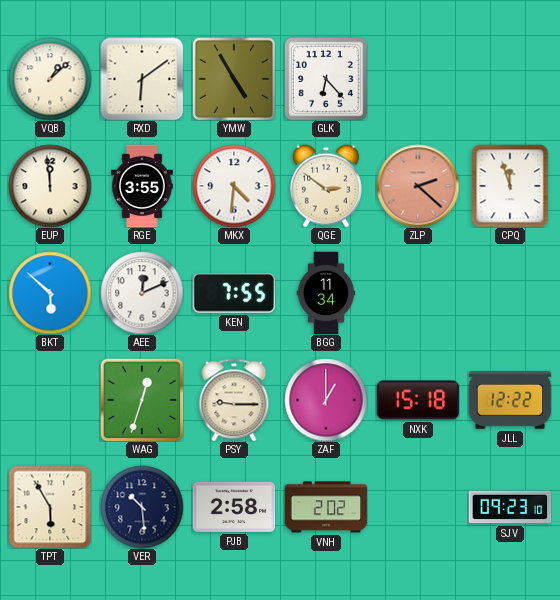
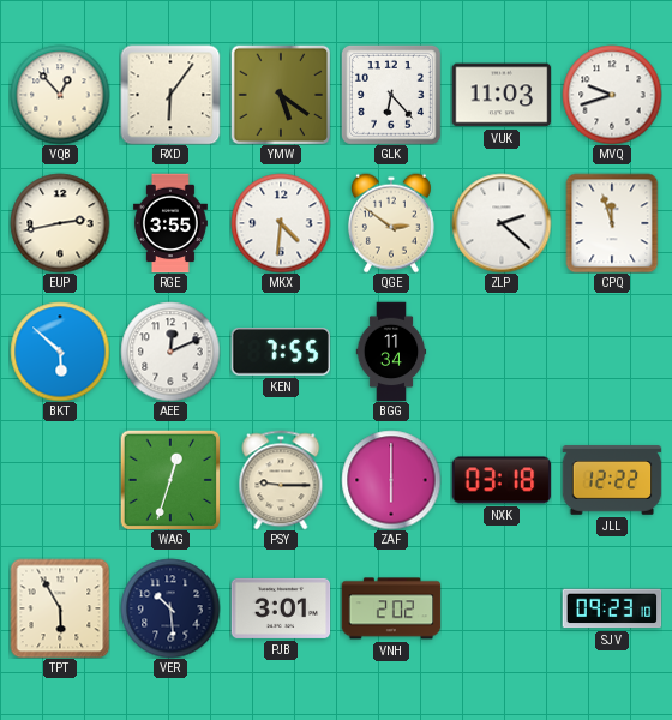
VQB: 1:08 -> 12:53 (60, 95)
RXD: 6:09 -> 6:06 (170, 95)
YMW: 4:55 -> 5:21 (281, 95)
VUK: none -> 11:03 (502, 95)
MVQ: none -> 9:42 (612, 95)
EUP: 11:59 -> 2:43 (60, 223)
ZLP dial: salmon -> white (502, 223)
ZAF: 1:00 -> 6:00 (391, 480)
NXK: 15:18 -> 03:18 (502, 480)
PJB: 2:58 -> 3:01 (281, 608)
